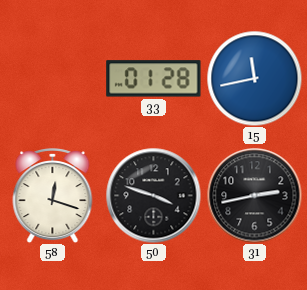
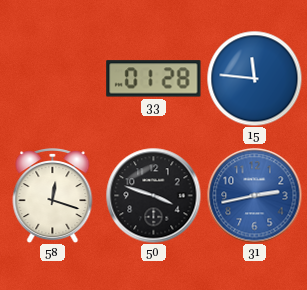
15: 11:43 -> 11:46 (254, 78)
31 dial: black -> blue (254, 195)
